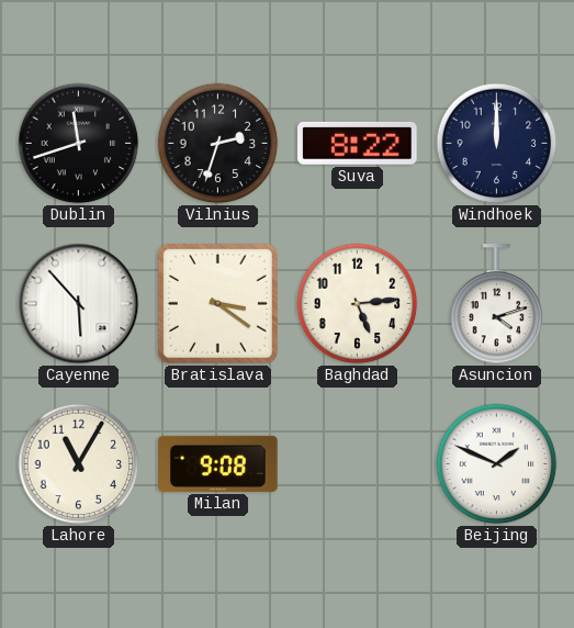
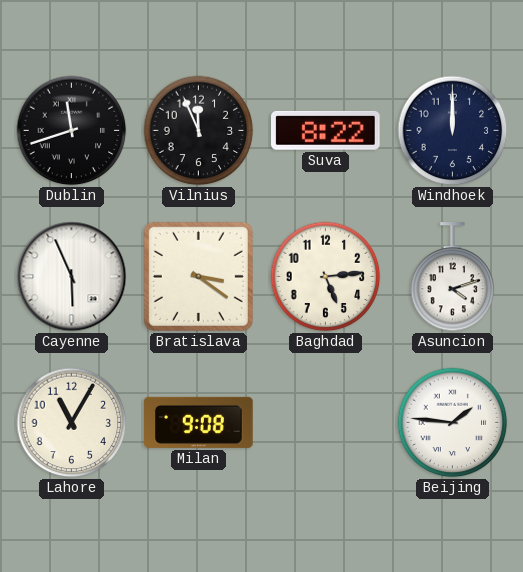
Vilnius: 2:33 -> 11:56 (199, 131)
Cayenne: 5:53 -> 5:56 (72, 277)
Beijing: 1:49 -> 1:46 (453, 423)
